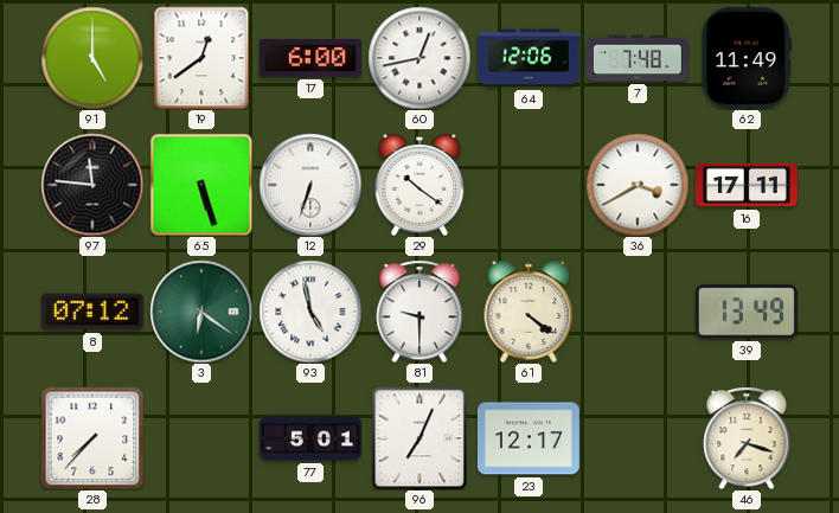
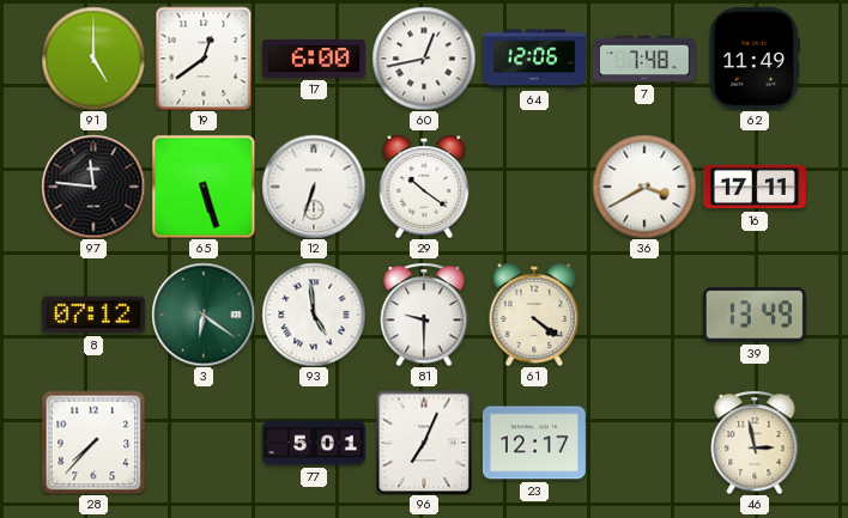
93: 4:58 -> 4:59 (314, 315)
46: 7:18 -> 2:58 (755, 443)
